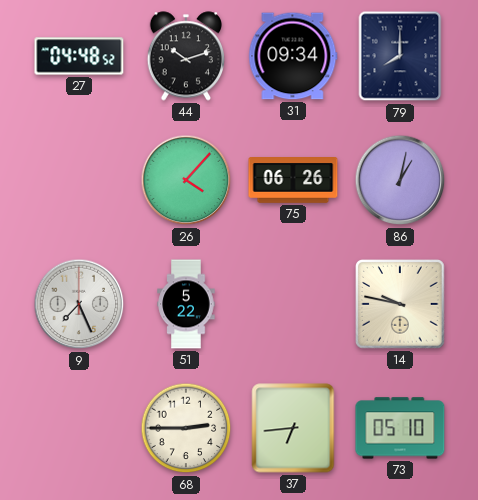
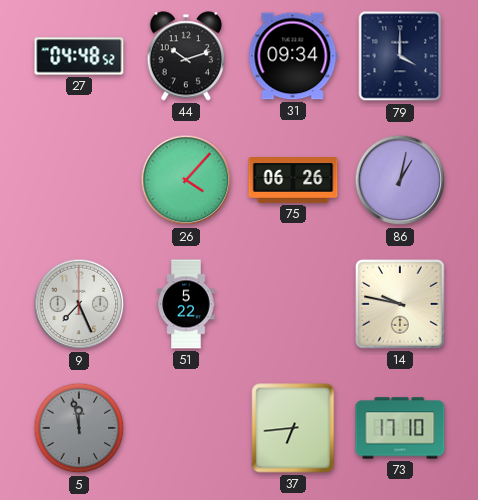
79: 8:00 -> 4:00 (400, 56)
5: none -> 11:58 (79, 428)
68: 2:45 -> none (186, 428)
73: 05:10 -> 17:10 (400, 428)
